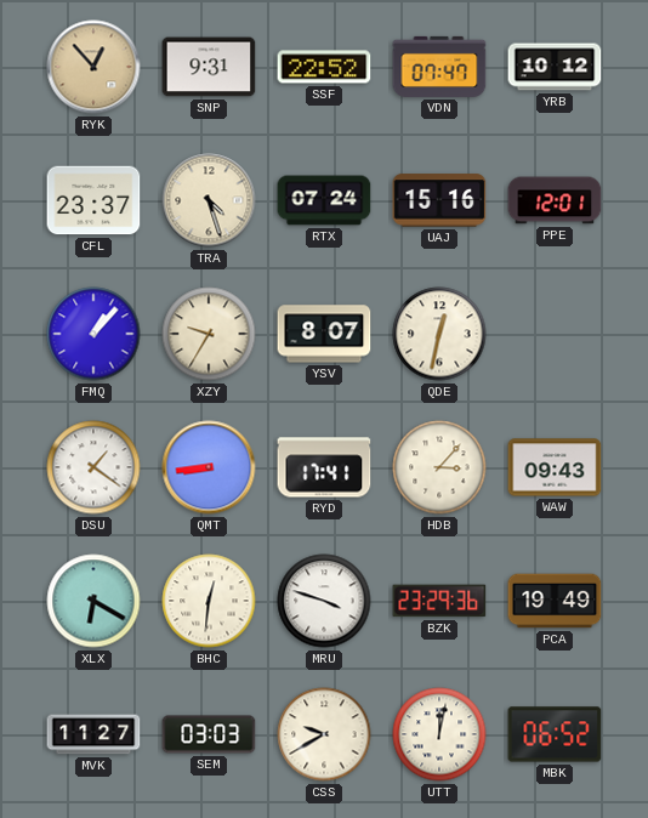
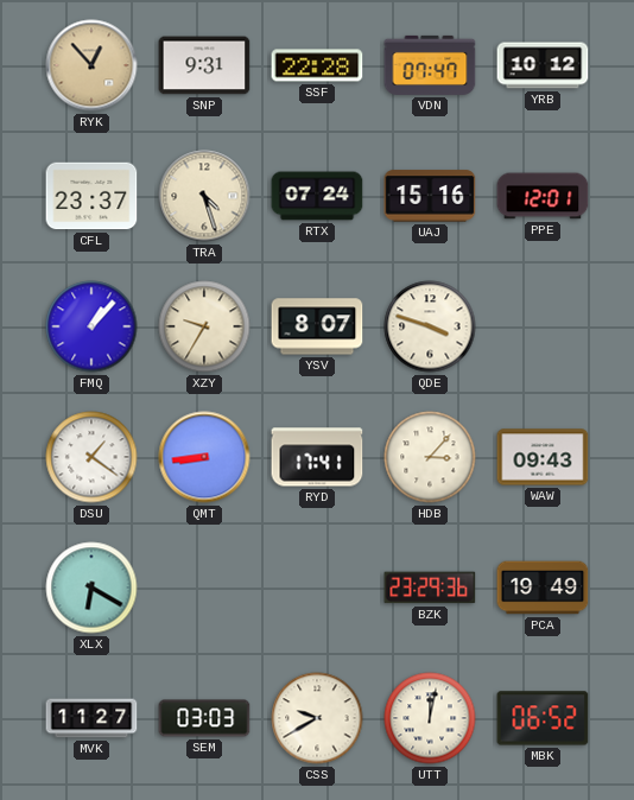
SSF: 22:52 -> 22:28 (317, 65)
QDE: 12:32 -> 3:48 (430, 326)
BHC: 12:31 -> none (209, 601)
MRU: 3:48 -> none (324, 601)
